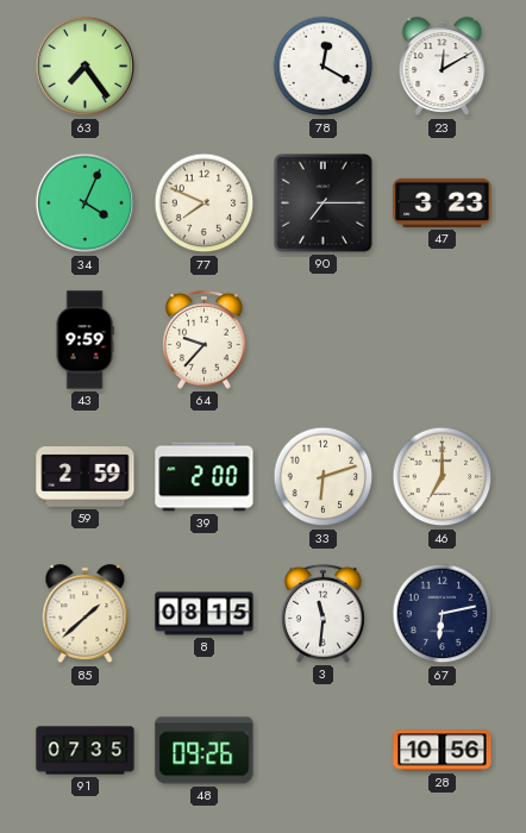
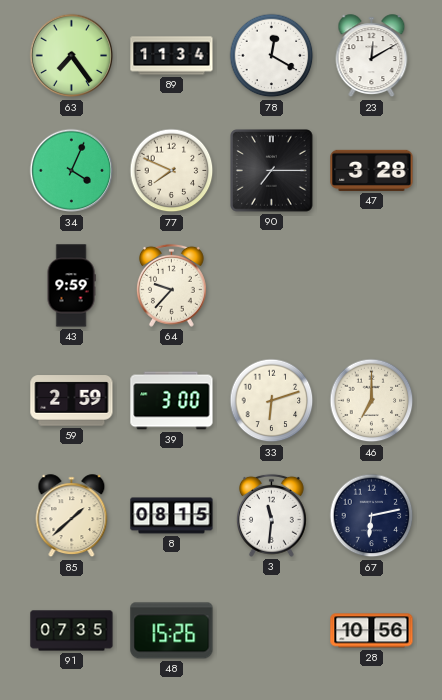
89: none -> 11:34 (172, 56)
47: 3:23 -> 3:28 (372, 170)
39: 2:00 -> 3:00 (172, 401)
48: 09:26 -> 15:26 (172, 631)
